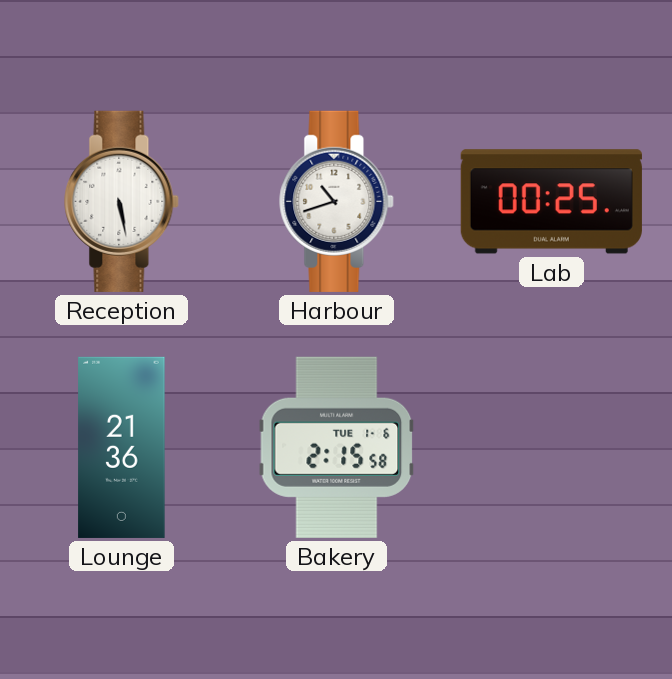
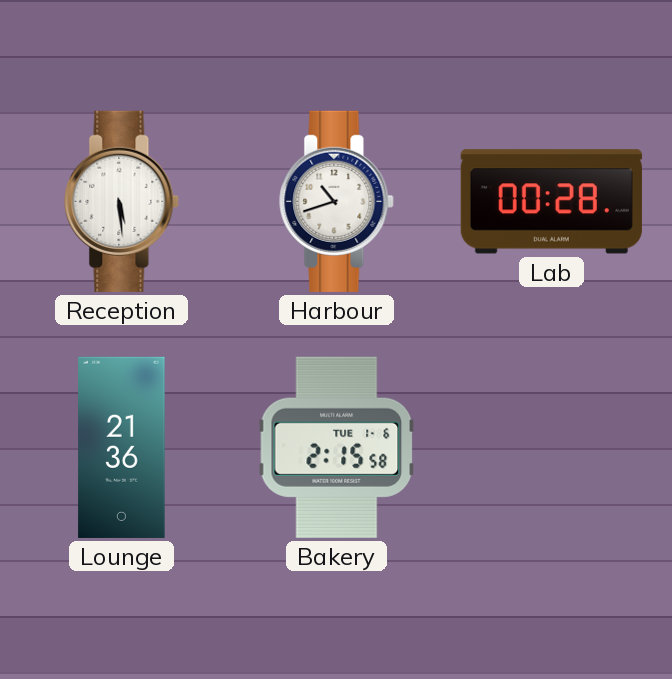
Reception: 5:28 -> 5:29 (122, 201)
Lab: 00:25 -> 00:28 (551, 202)
